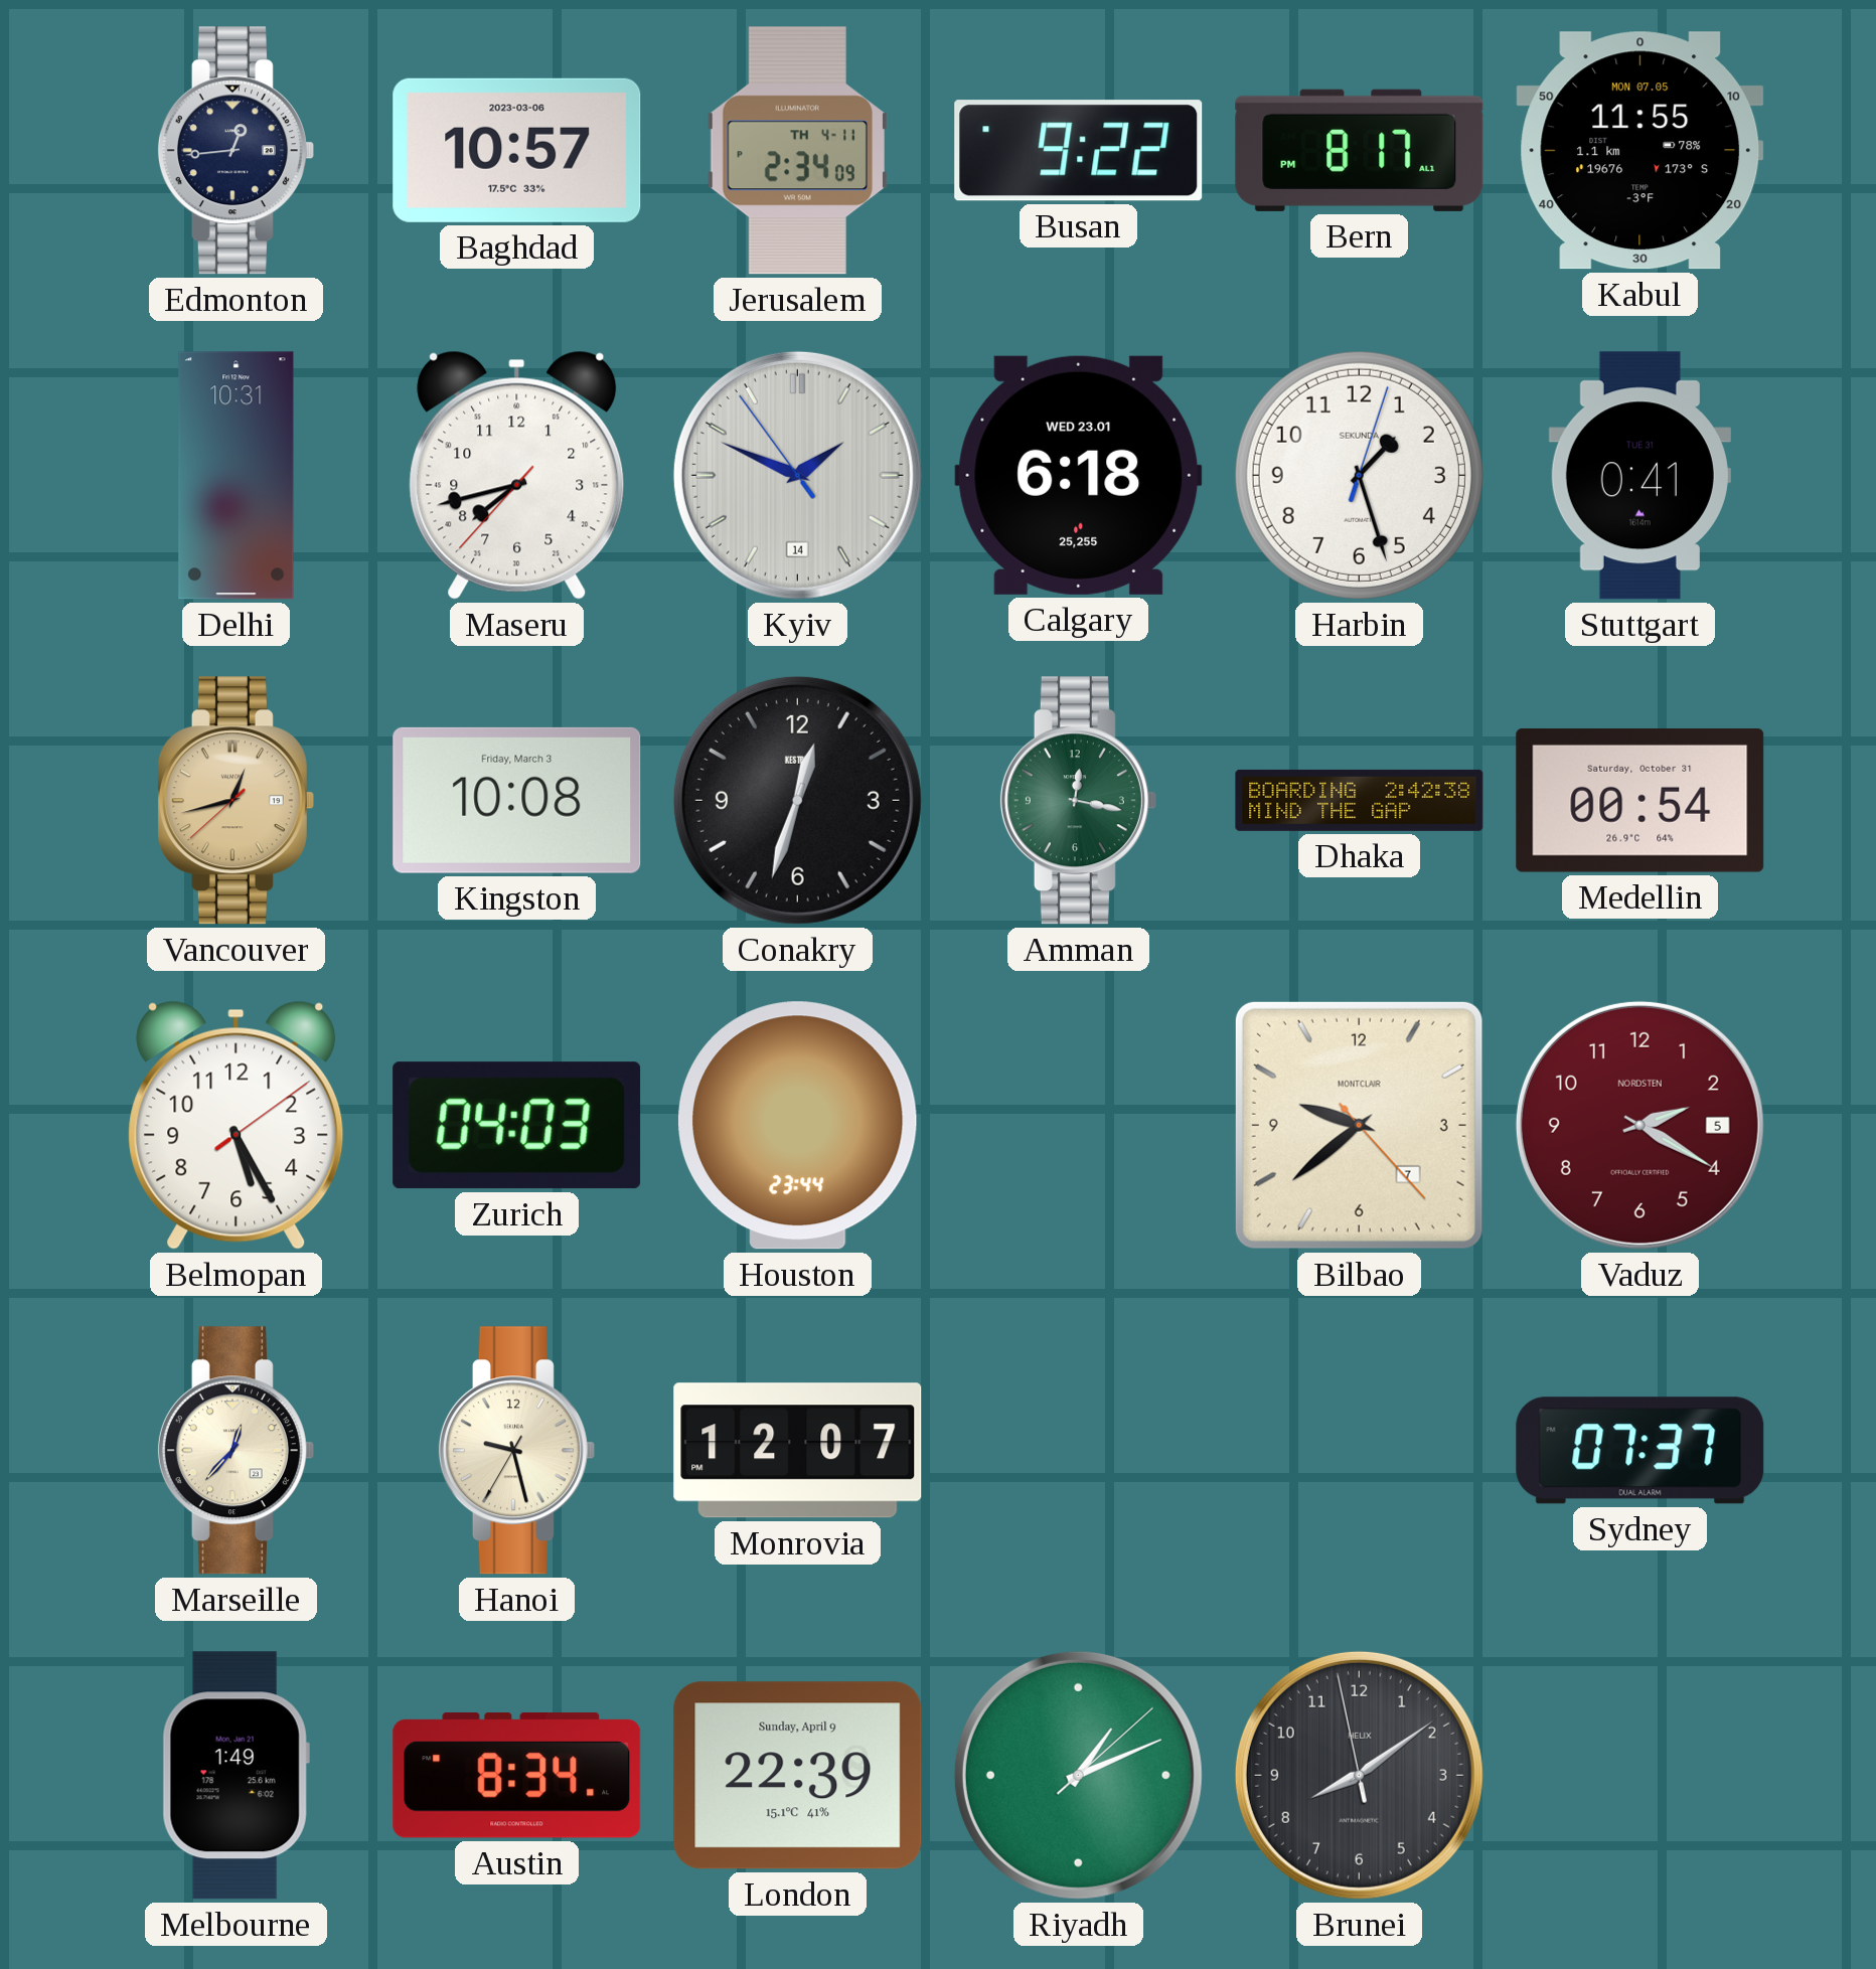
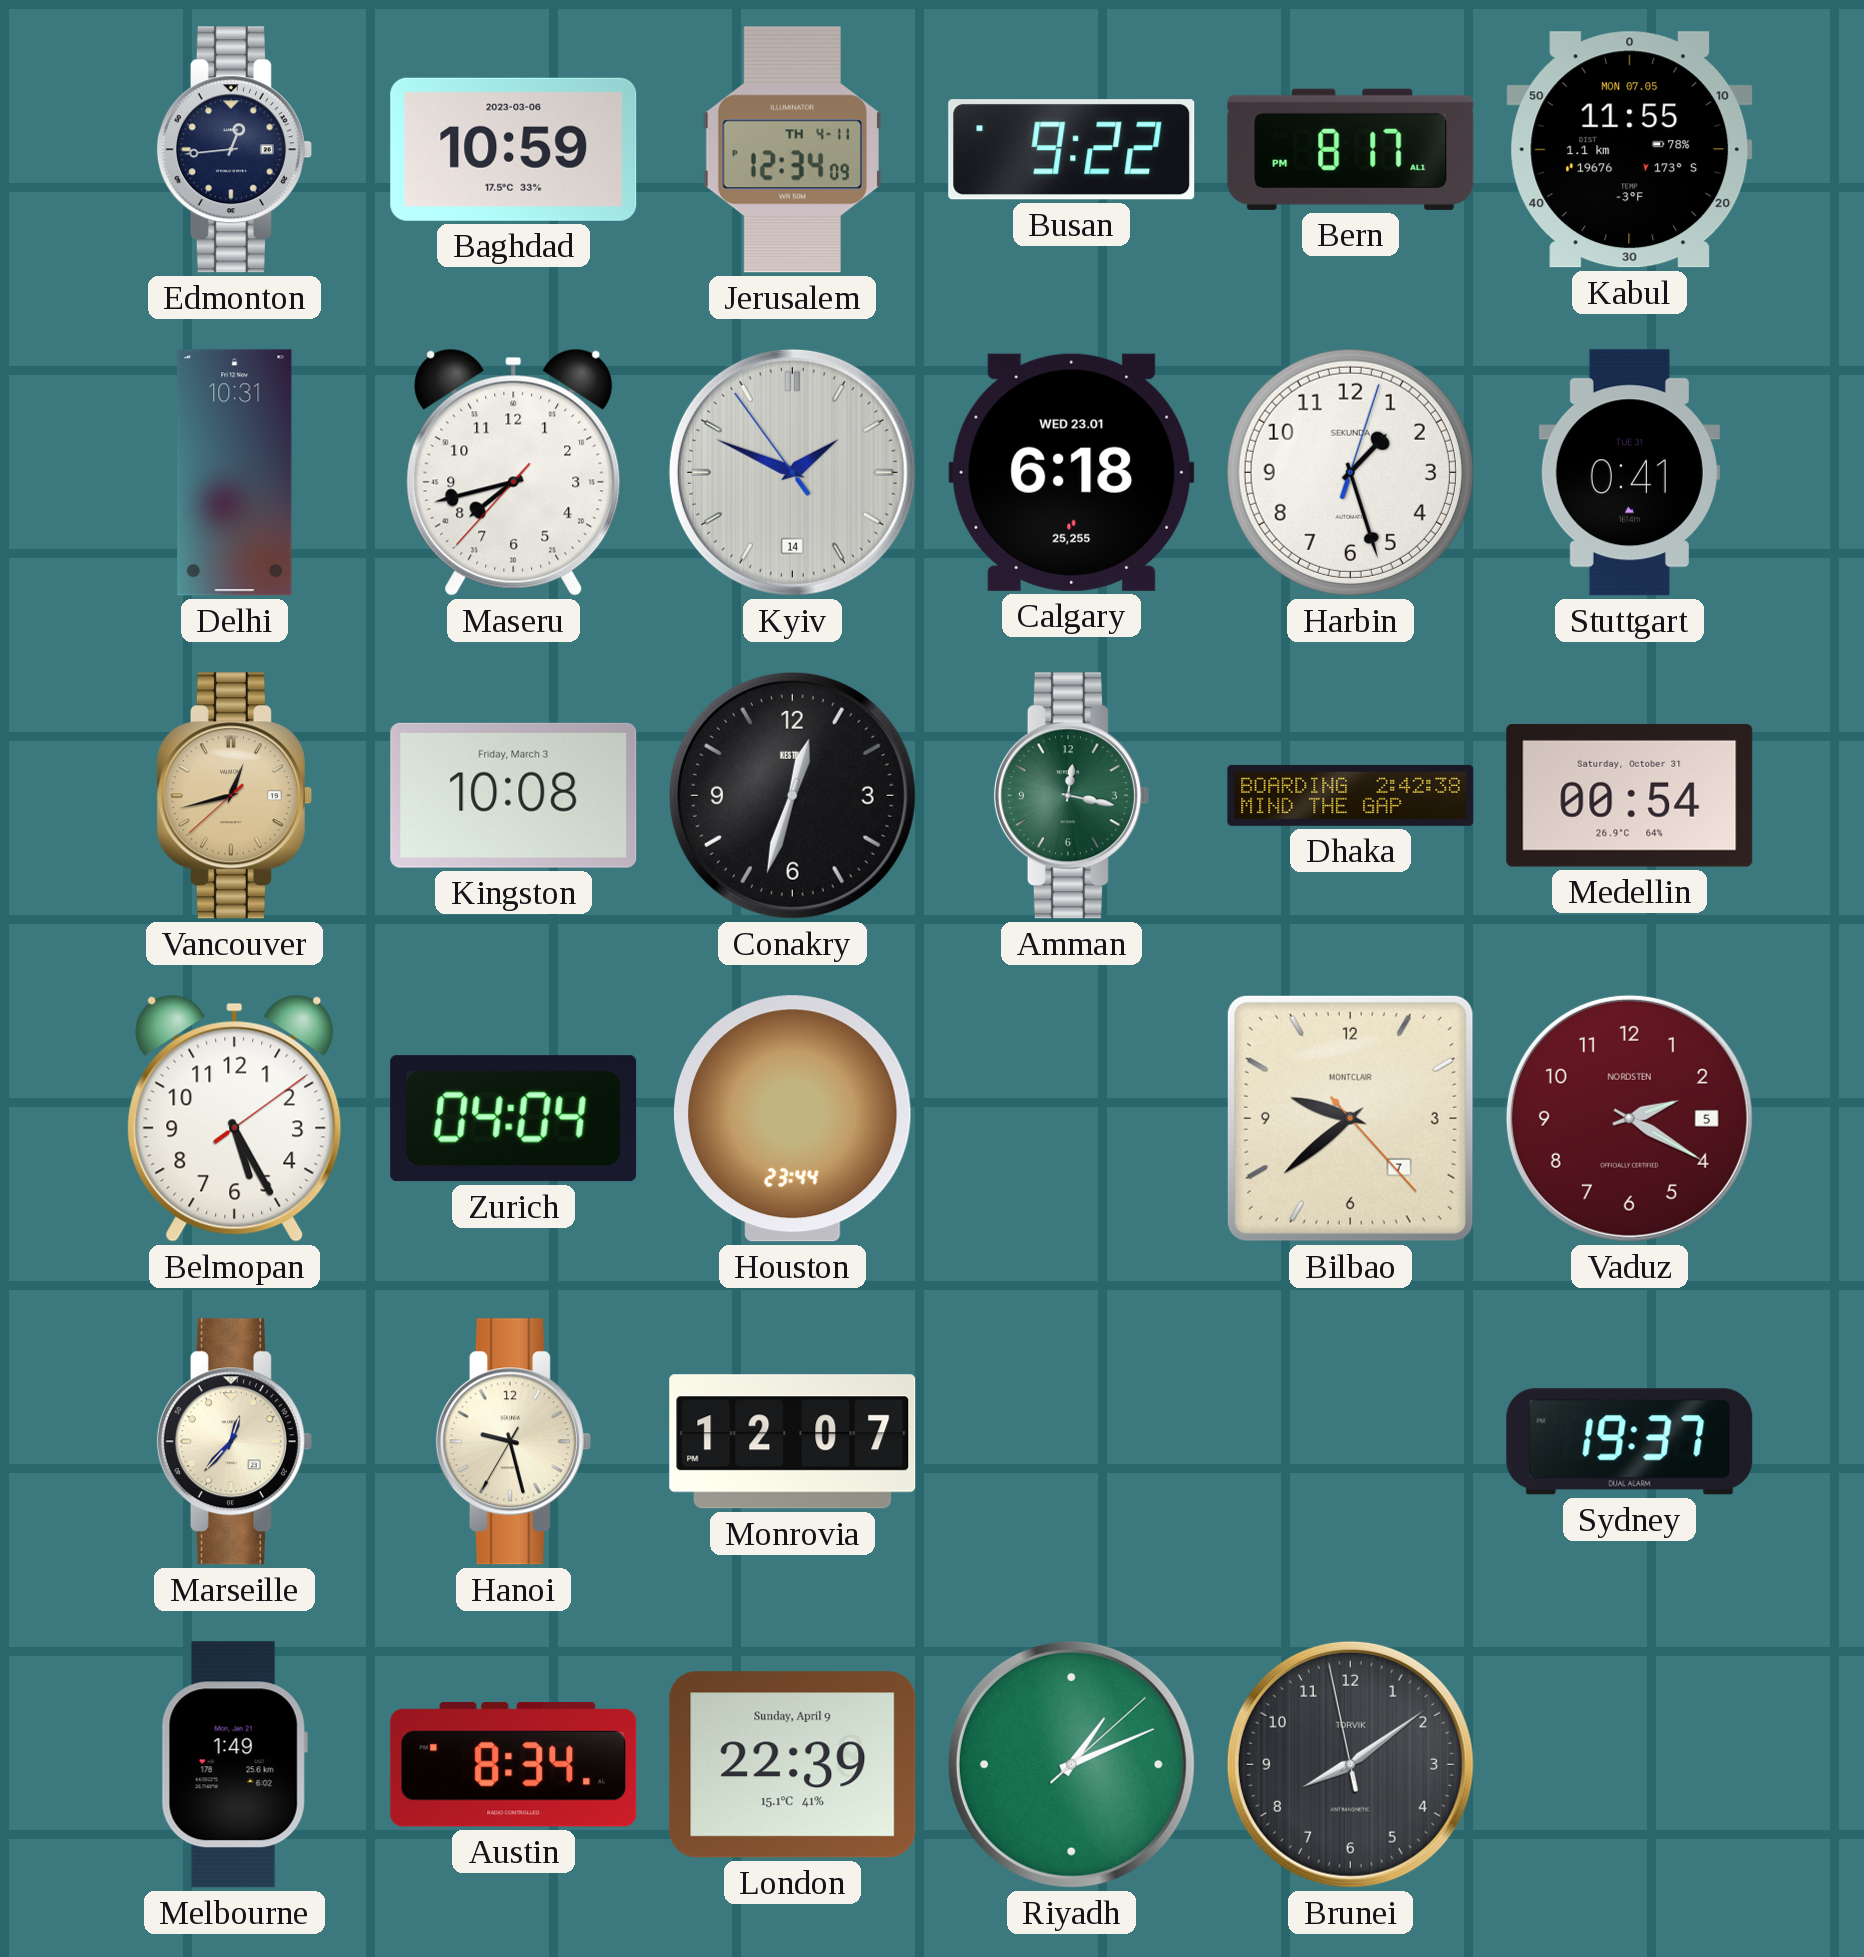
Baghdad: 10:57 -> 10:59 (514, 149)
Jerusalem: 2:34 -> 12:34 (792, 150)
Zurich: 04:03 -> 04:04 (514, 1119)
Sydney: 07:37 -> 19:37 (1630, 1442)
Brunei brand: HELIX -> TORVIK (1350, 1764)
